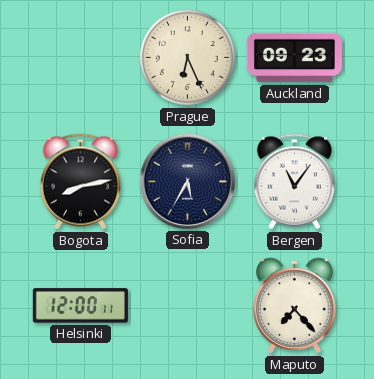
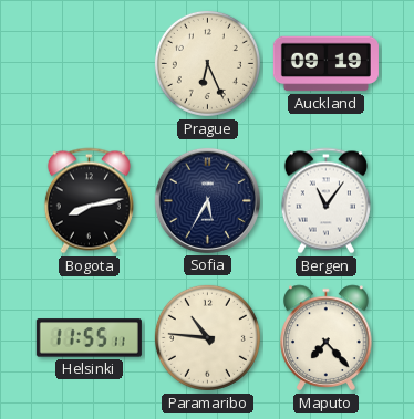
Auckland: 09:23 -> 09:19 (325, 64)
Helsinki: 12:00 -> 11:55 (89, 338)
Paramaribo: none -> 10:46 (207, 337)
